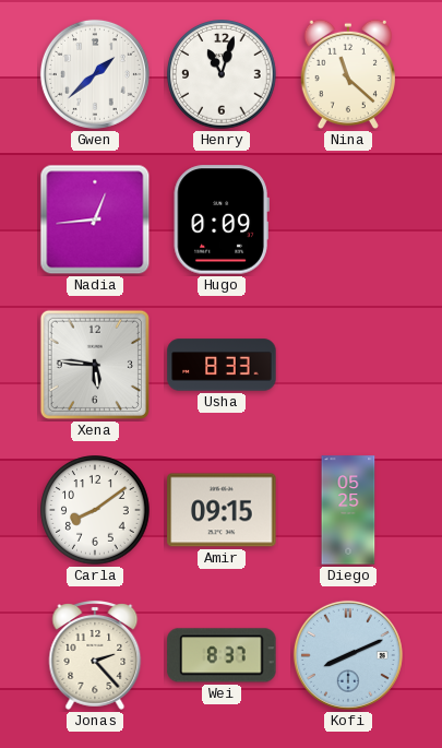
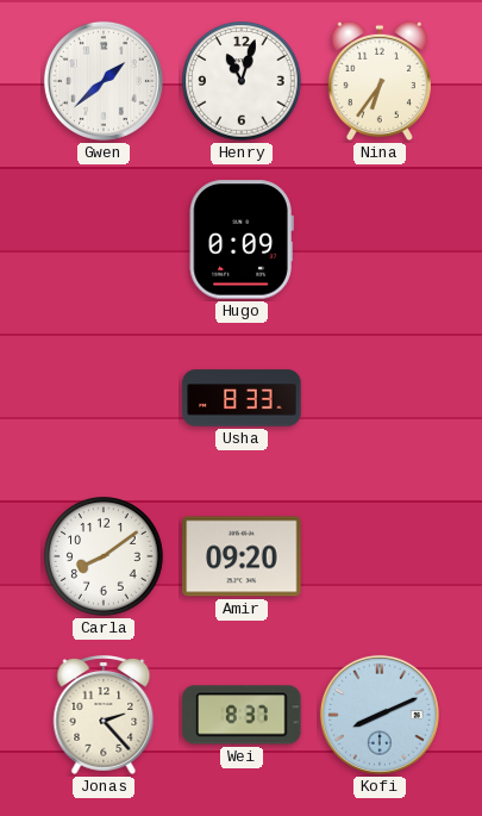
Nina: 11:22 -> 6:36 (380, 81)
Nadia: 12:44 -> none (95, 219)
Xena: 5:46 -> none (95, 365)
Amir: 09:15 -> 09:20 (242, 556)
Diego: 05:25 -> none (348, 510)
